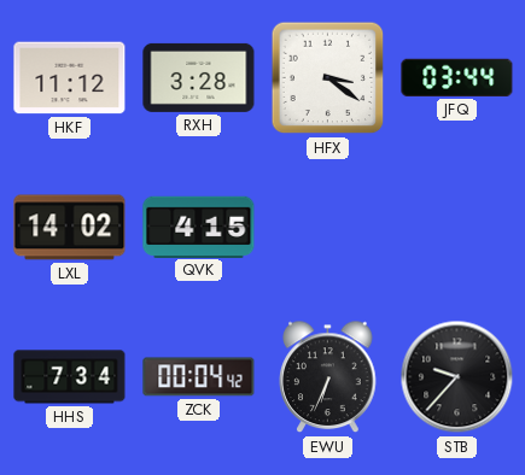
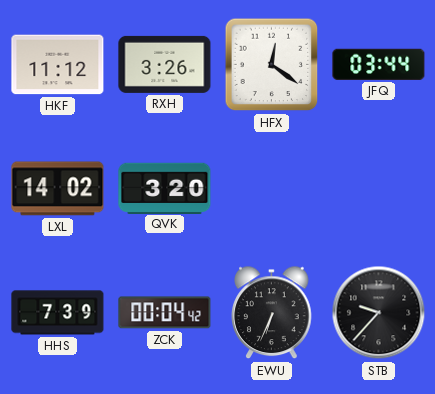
RXH: 3:28 -> 3:26 (165, 64)
HFX: 3:21 -> 12:21 (272, 65)
QVK: 4:15 -> 3:20 (165, 188)
HHS: 7:34 -> 7:39 (58, 313)
